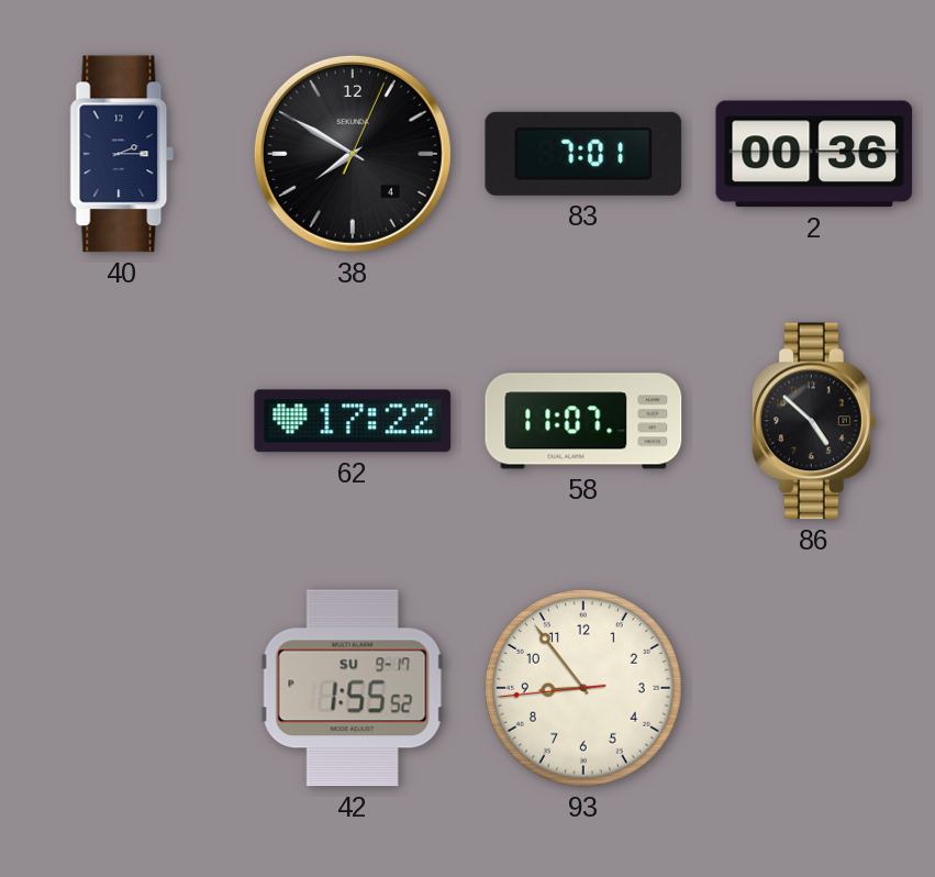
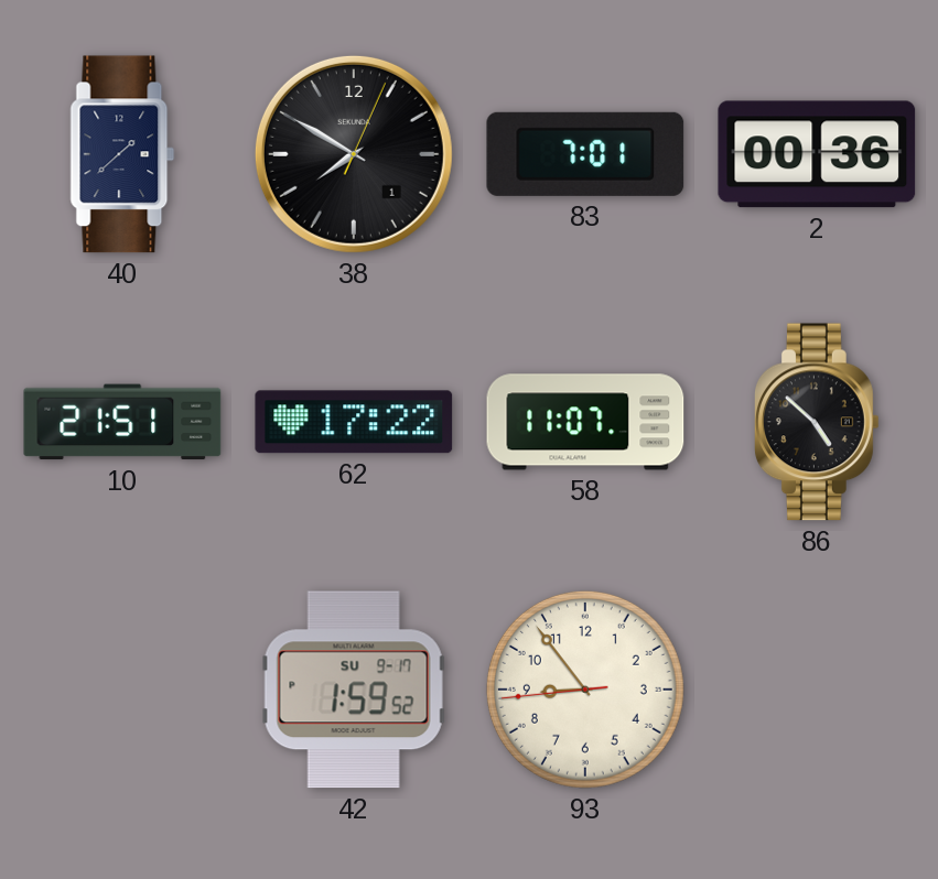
40: 2:15 -> 1:38 (122, 154)
38 date: 4 -> 1 (354, 154)
10: none -> 21:51 (122, 422)
42: 1:55 -> 1:59 (354, 690)
